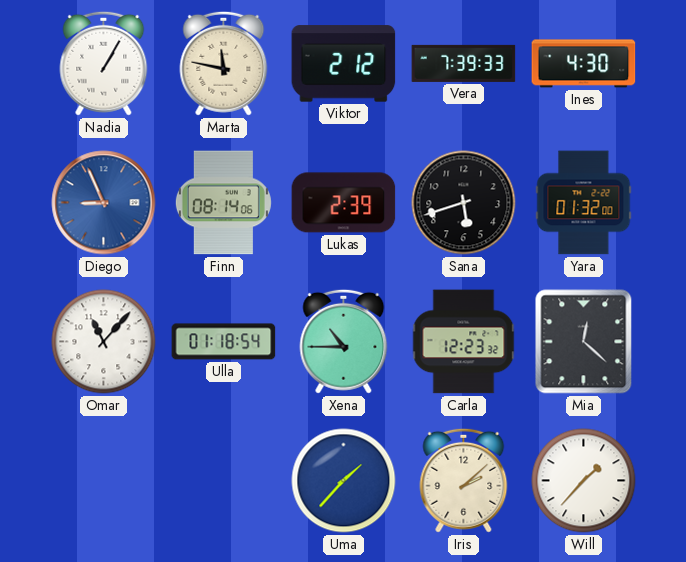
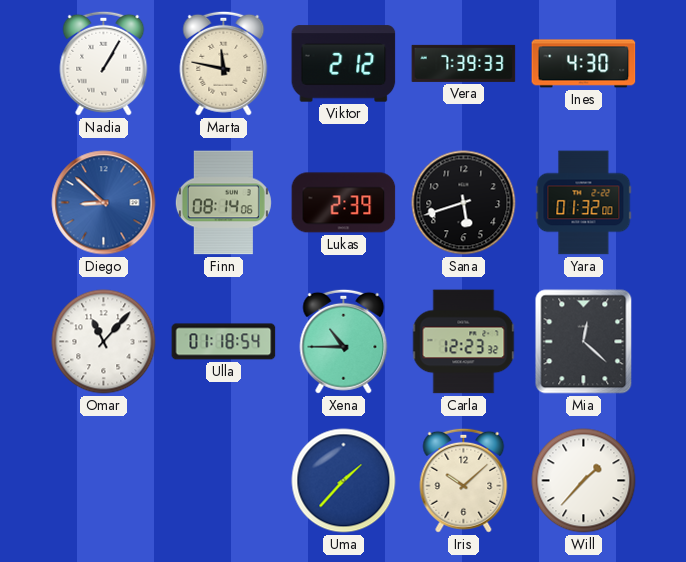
Diego: 8:56 -> 8:52 (104, 203)
Iris: 2:08 -> 10:08 (464, 480)
